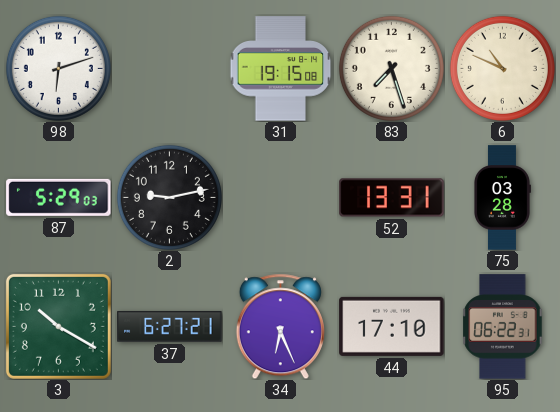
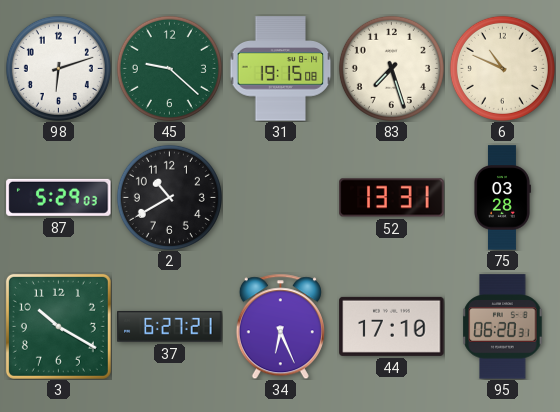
45: none -> 9:22 (169, 68)
2: 9:13 -> 10:40 (169, 197)
95: 06:22 -> 06:20 (503, 327)
